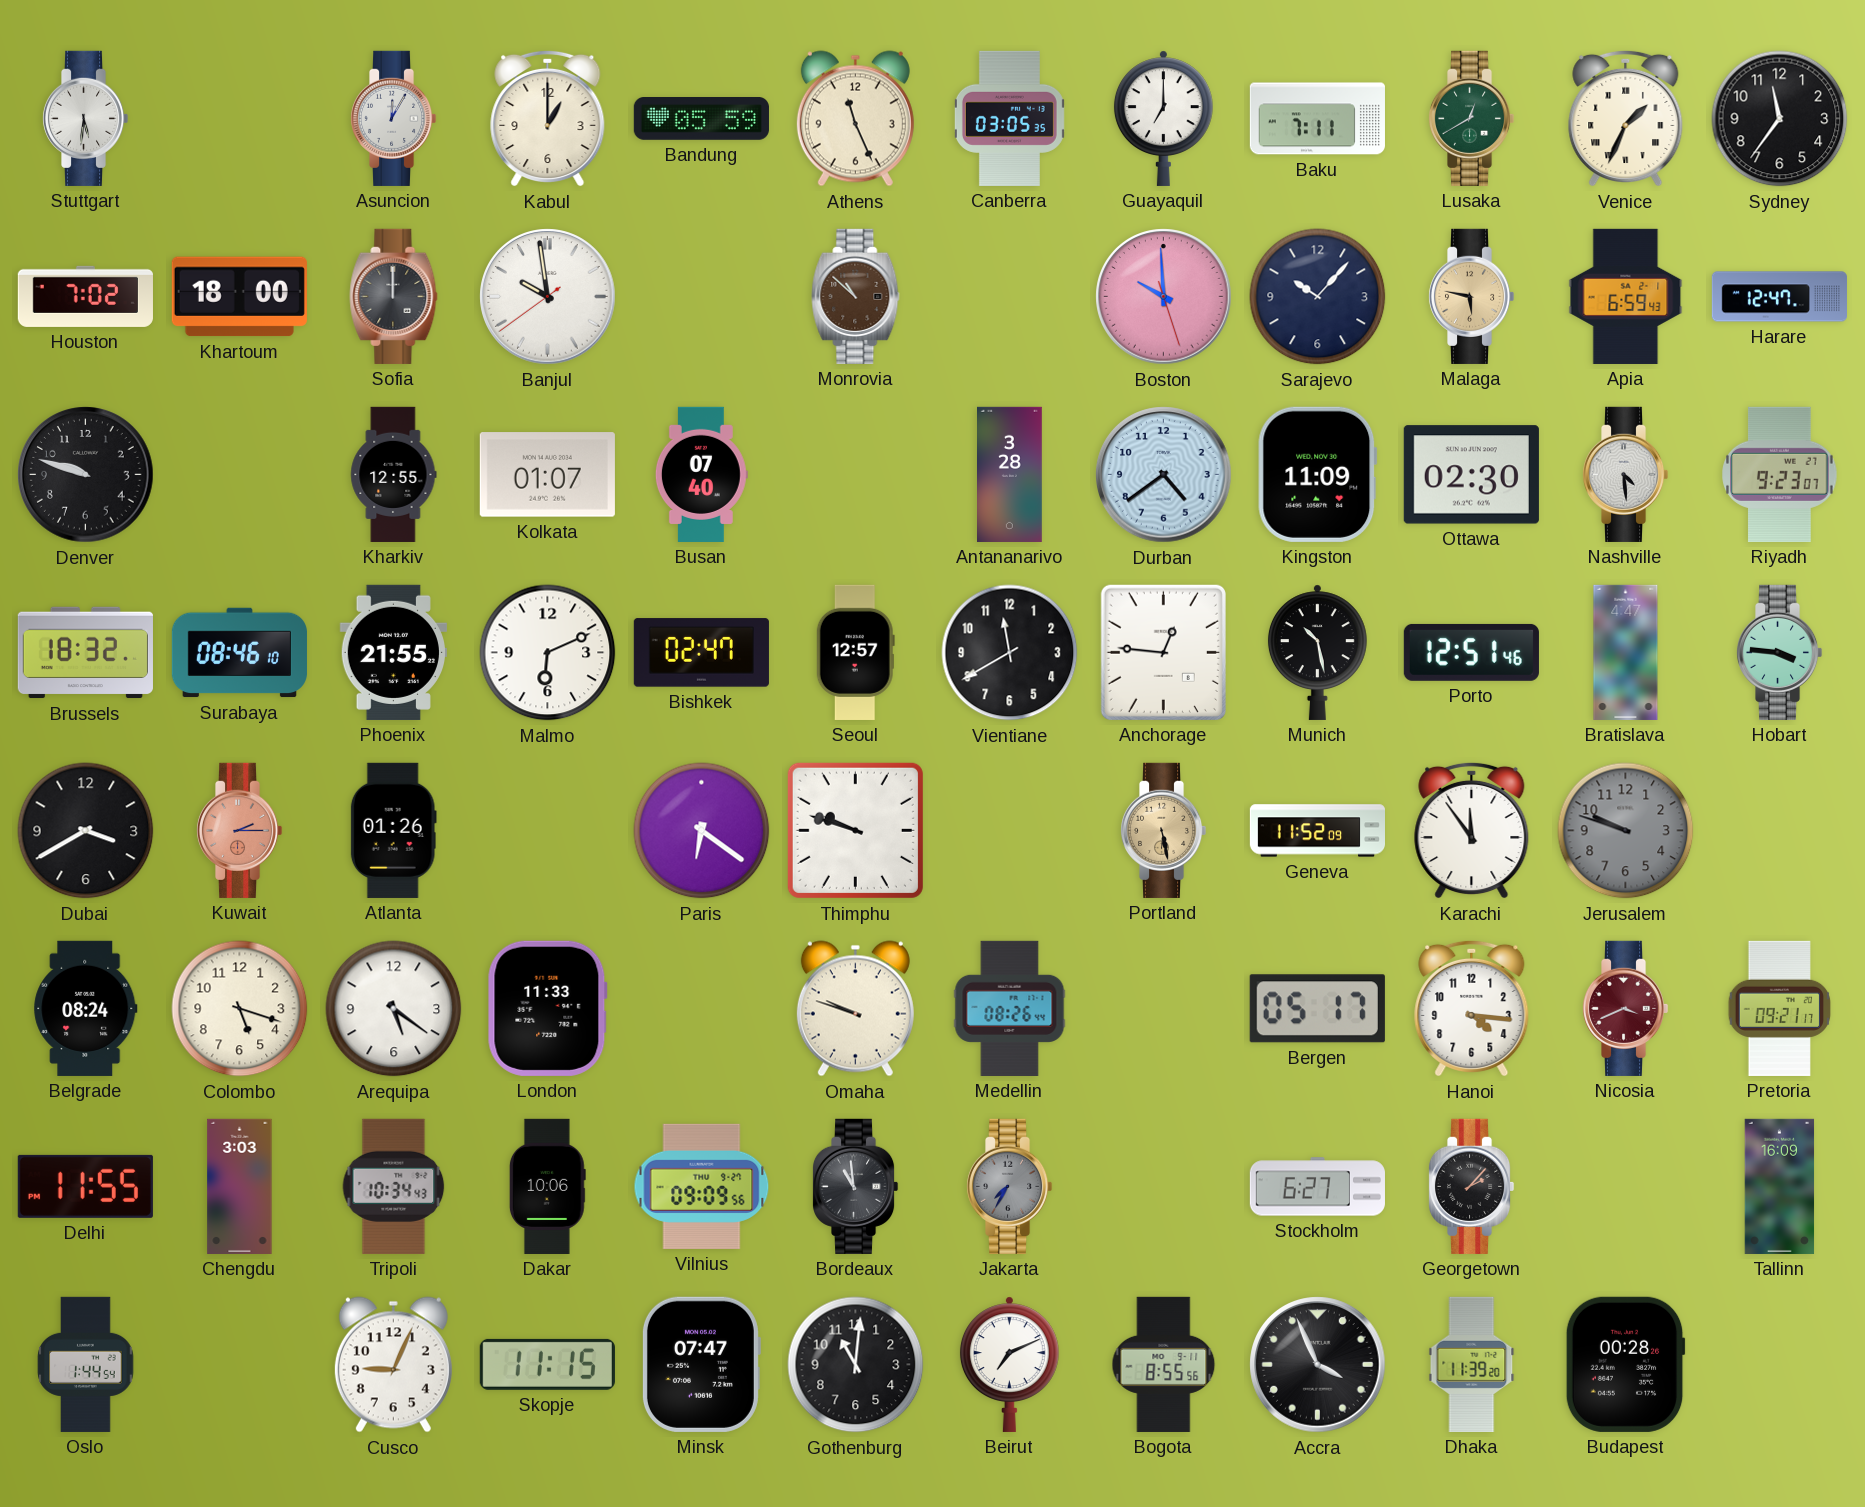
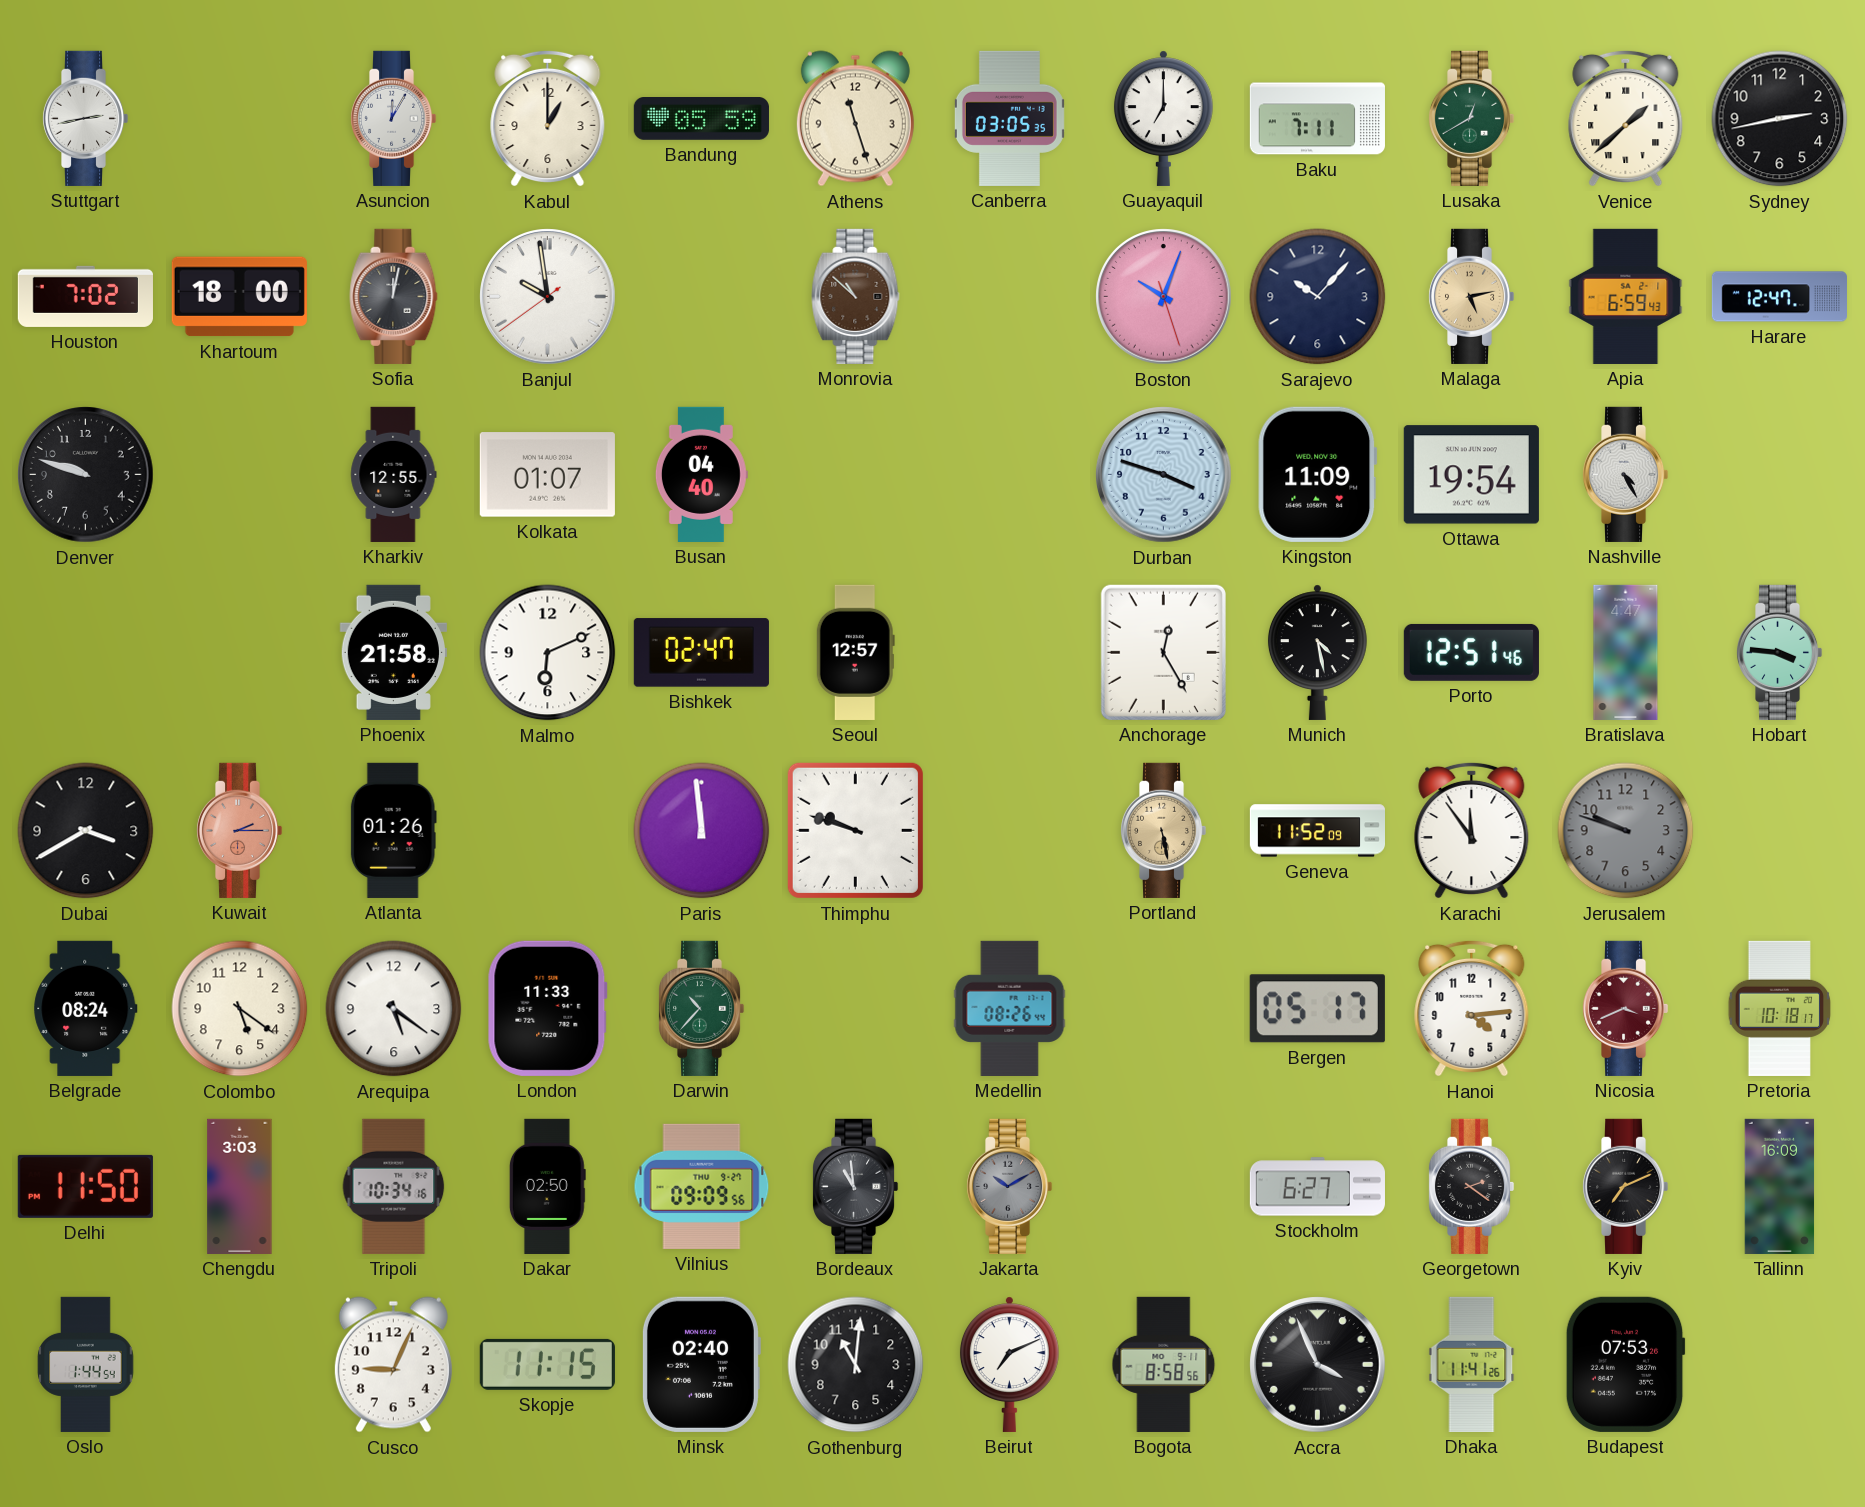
Stuttgart: 5:31 -> 2:43 (85, 118)
Athens: 11:26 -> 11:27 (855, 119)
Venice: 1:34 -> 1:38 (1626, 118)
Sydney: 11:36 -> 2:43 (1780, 119)
Sofia: 12:00 -> 12:02 (394, 296)
Boston: 9:59 -> 10:03 (1164, 297)
Malaga: 5:47 -> 5:13 (1471, 296)
Busan: 07:40 -> 04:40 (701, 474)
Antananarivo: 3:28 -> none (1010, 474)
Durban: 4:39 -> 3:48 (1164, 475)
Ottawa: 02:30 -> 19:54 (1471, 475)
Nashville: 4:29 -> 4:25 (1625, 474)
Riyadh: 9:23 -> none (1780, 474)
Brussels: 18:32 -> none (85, 653)
Surabaya: 08:46 -> none (239, 653)
Phoenix: 21:55 -> 21:58 (393, 652)
Vientiane: 11:40 -> none (1010, 653)
Anchorage: 12:46 -> 12:25 (1163, 652)
Munich: 10:28 -> 4:28 (1317, 652)
Paris: 6:21 -> 11:59 (702, 831)
Colombo: 5:18 -> 5:21 (240, 1009)
Darwin: none -> 10:37 (701, 1008)
Omaha: 9:48 -> none (855, 1009)
Hanoi: 4:16 -> 4:14 (1472, 1008)
Pretoria: 09:21 -> 10:18 (1780, 1008)
Delhi: 11:55 -> 11:50 (85, 1186)
Tripoli: 10:34:43 -> 10:34:16 (394, 1186)
Dakar: 10:06 -> 02:50 (547, 1186)
Jakarta: 7:35 -> 10:10 (1009, 1186)
Georgetown: 2:07 -> 2:21 (1471, 1186)
Kyiv: none -> 7:11 (1625, 1186)
Minsk: 07:47 -> 02:40 (701, 1364)
Bogota: 8:55 -> 8:58 (1164, 1364)
Dhaka: 11:39 -> 11:41 (1472, 1364)
Budapest: 00:28 -> 07:53 (1625, 1364)
